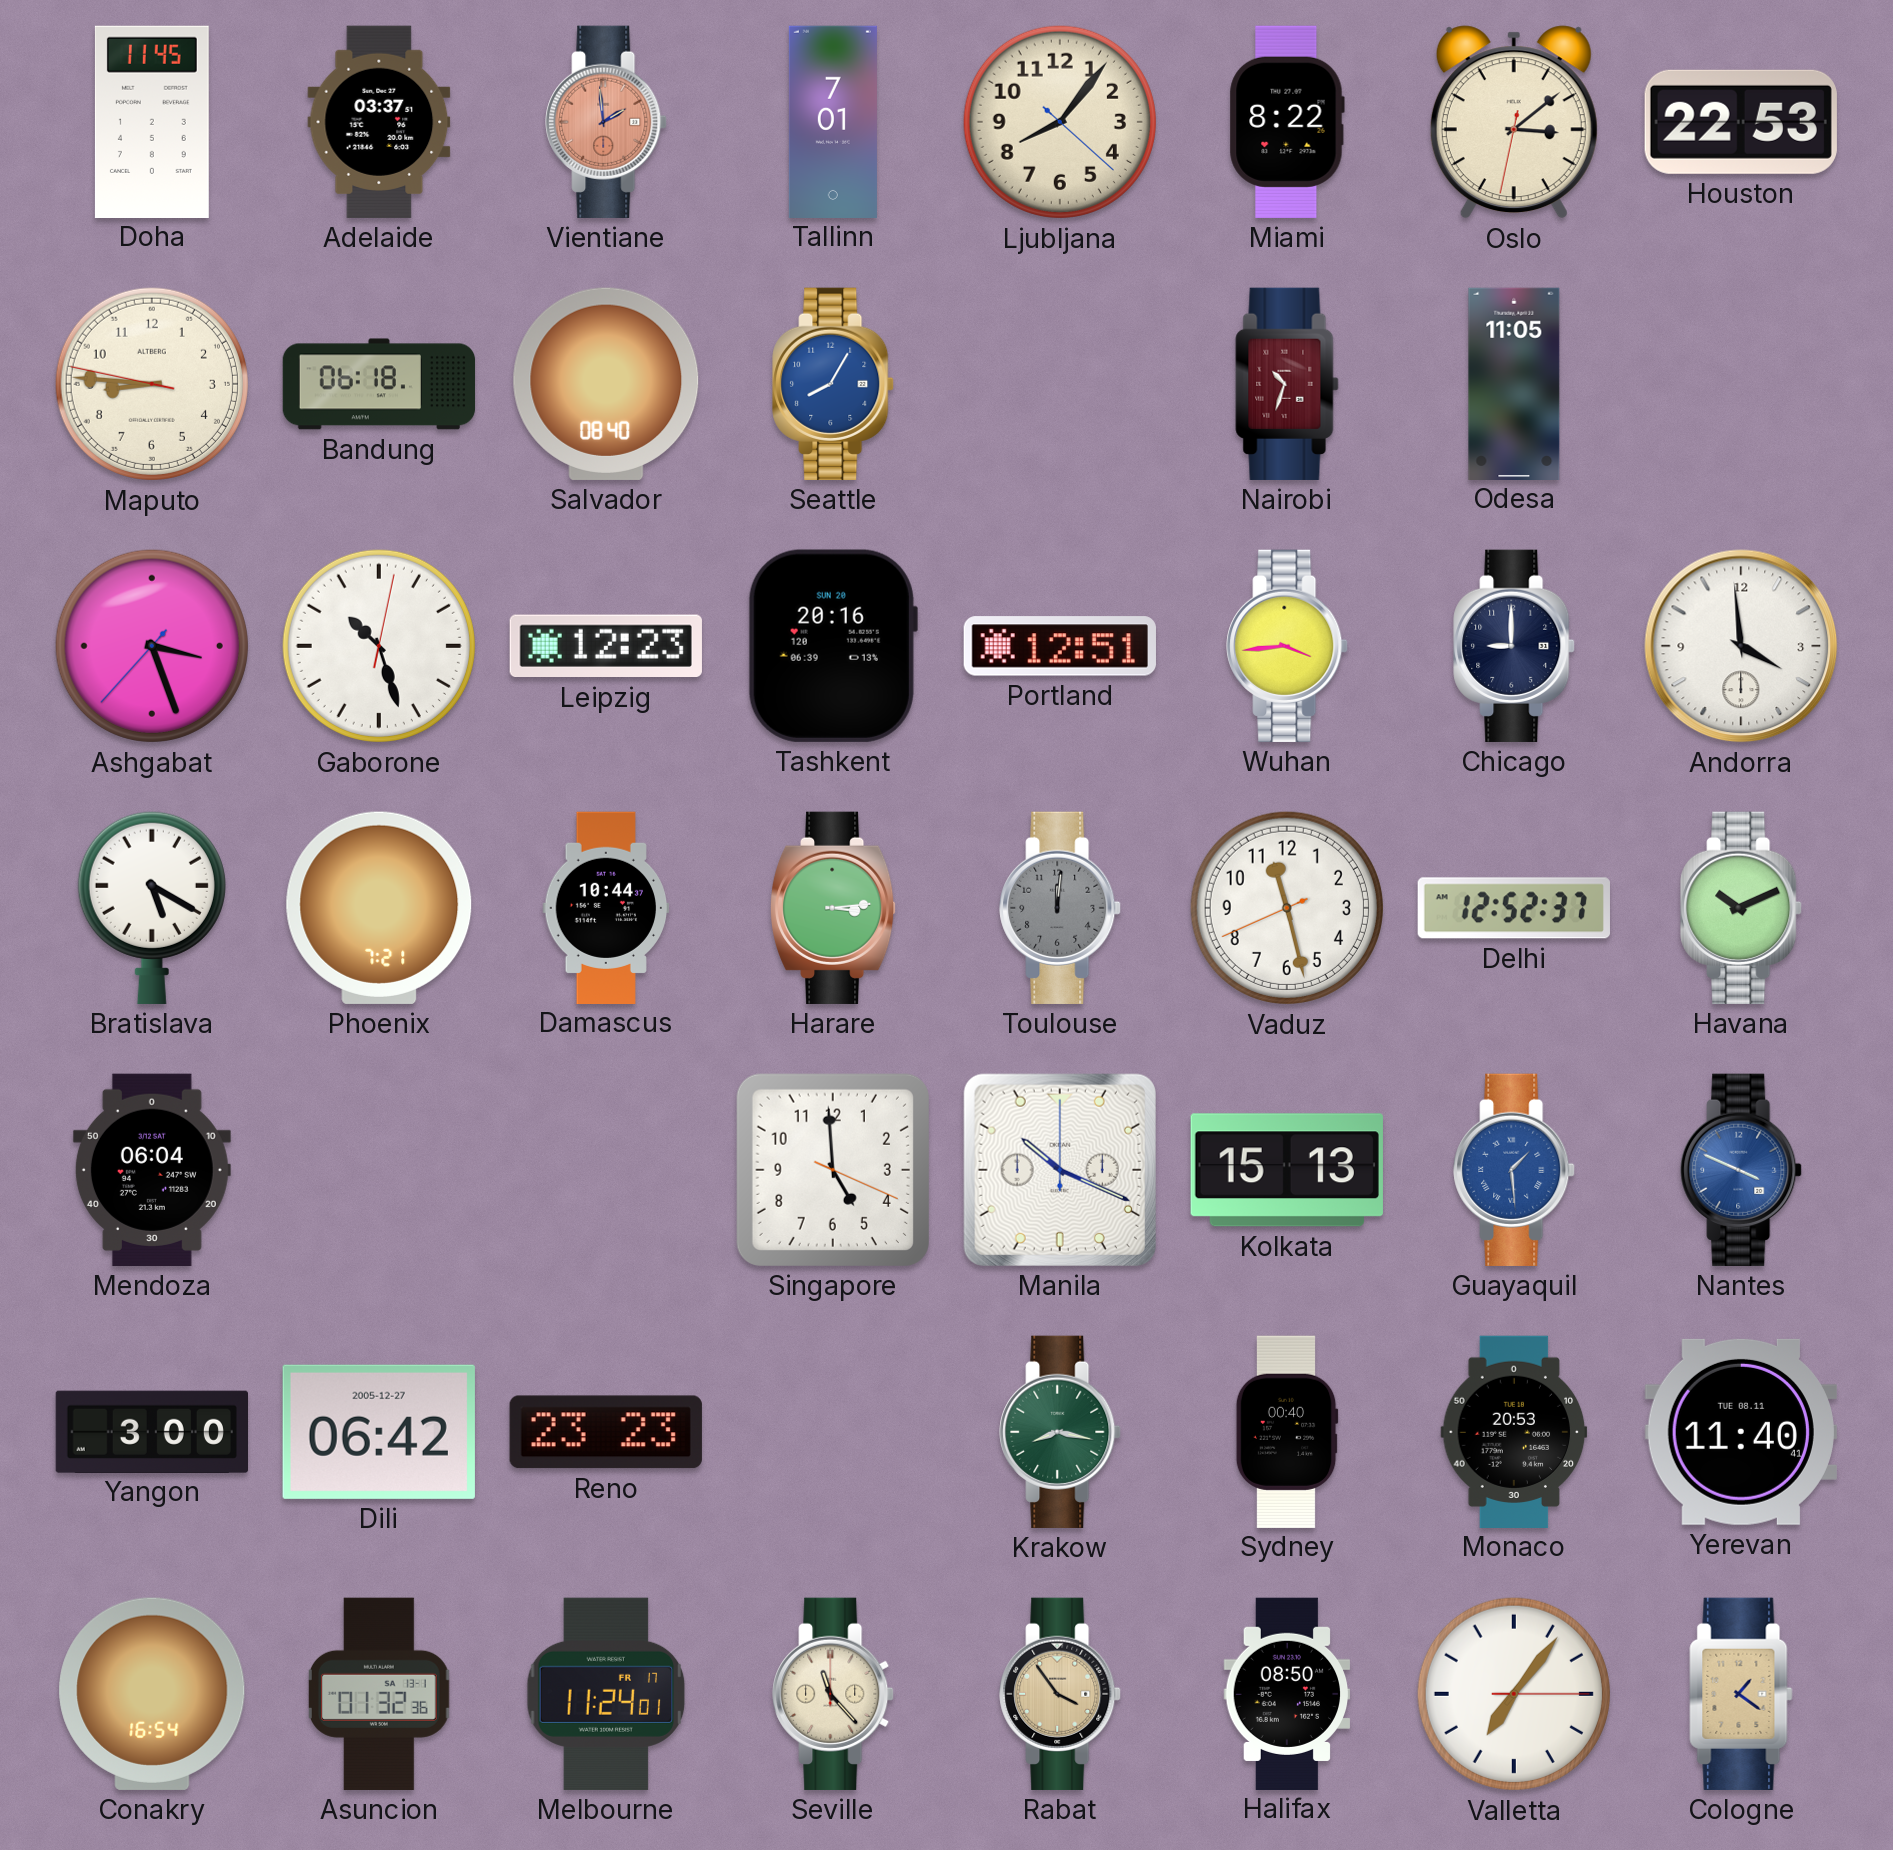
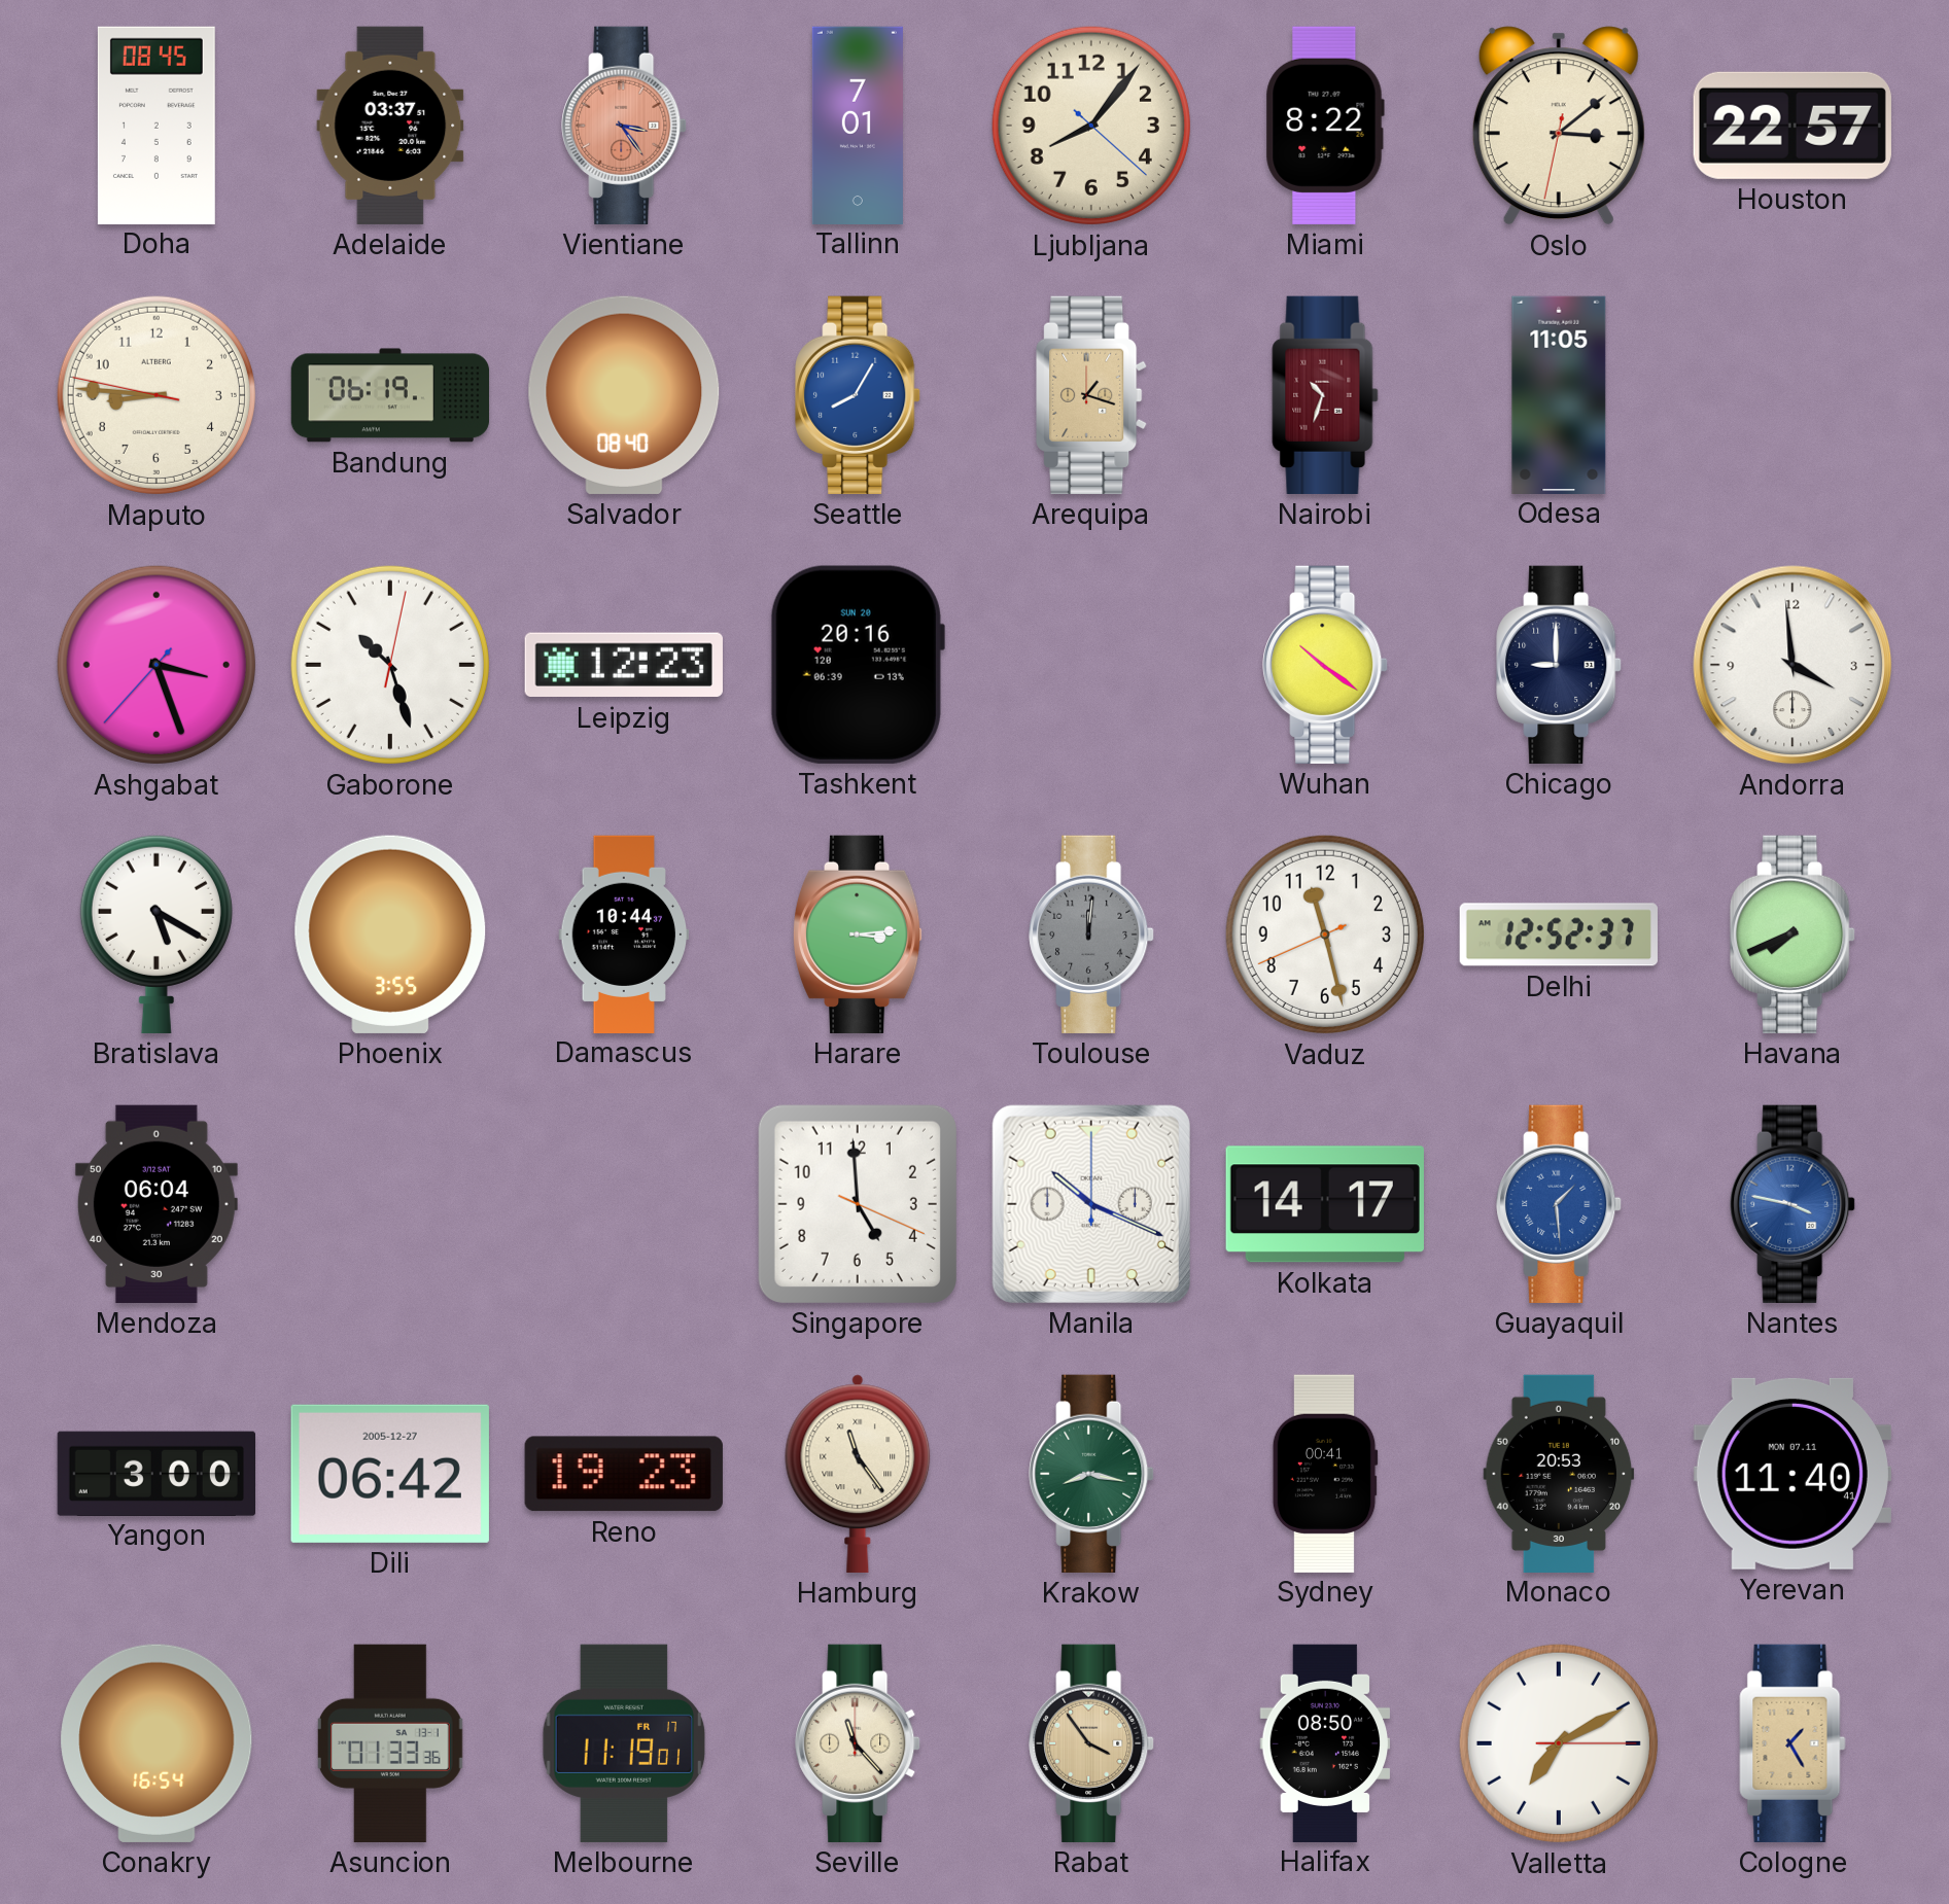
Doha: 11:45 -> 08:45 (156, 125)
Vientiane: 1:59 -> 3:24 (624, 126)
Houston: 22:53 -> 22:57 (1793, 126)
Bandung: 06:18 -> 06:19 (390, 395)
Arequipa: none -> 1:18 (1092, 395)
Portland: 12:51 -> none (1060, 646)
Wuhan: 3:44 -> 10:21 (1325, 665)
Phoenix: 7:21 -> 3:55 (390, 935)
Havana: 10:11 -> 7:41 (1793, 935)
Kolkata: 15:13 -> 14:17 (1325, 1204)
Nantes: 3:49 -> 3:47 (1793, 1204)
Reno: 23:23 -> 19:23 (624, 1474)
Hamburg: none -> 11:24 (858, 1474)
Sydney: 00:40 -> 00:41 (1325, 1473)
Yerevan date: TUE 08.11 -> MON 07.11 (1793, 1474)
Asuncion: 01:32 -> 01:33 (390, 1743)
Melbourne: 11:24 -> 11:19 (624, 1743)
Valletta: 7:06 -> 7:10 (1559, 1743)
Cologne: 1:21 -> 1:25 (1793, 1743)
